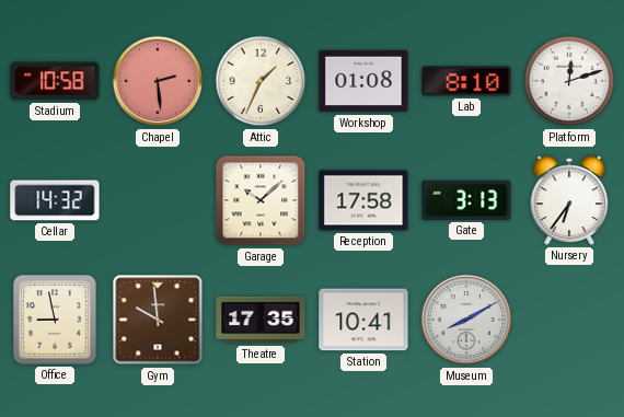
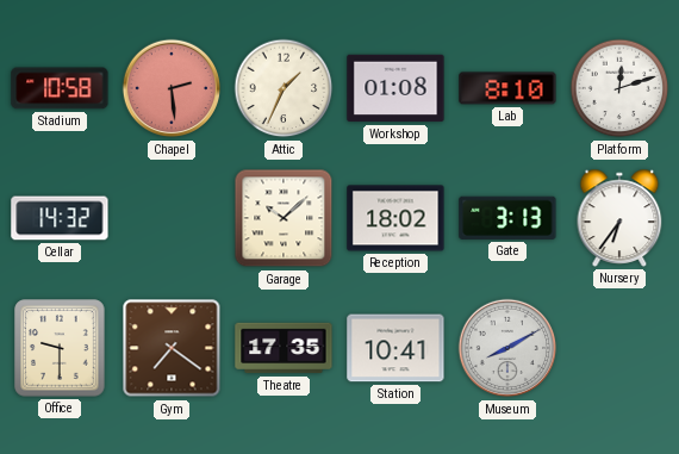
Reception: 17:58 -> 18:02 (395, 218)
Office: 8:58 -> 9:30 (60, 348)
Gym: 9:59 -> 7:21 (172, 348)
